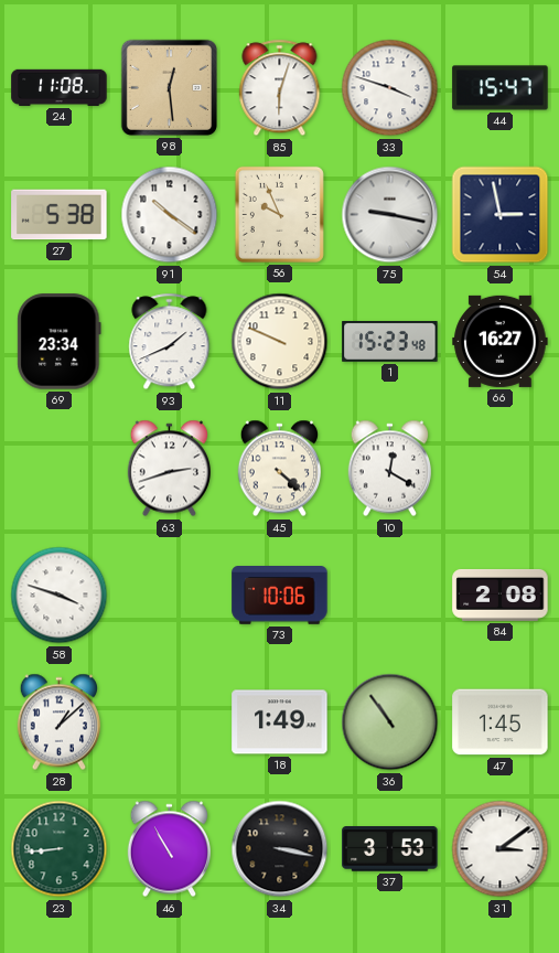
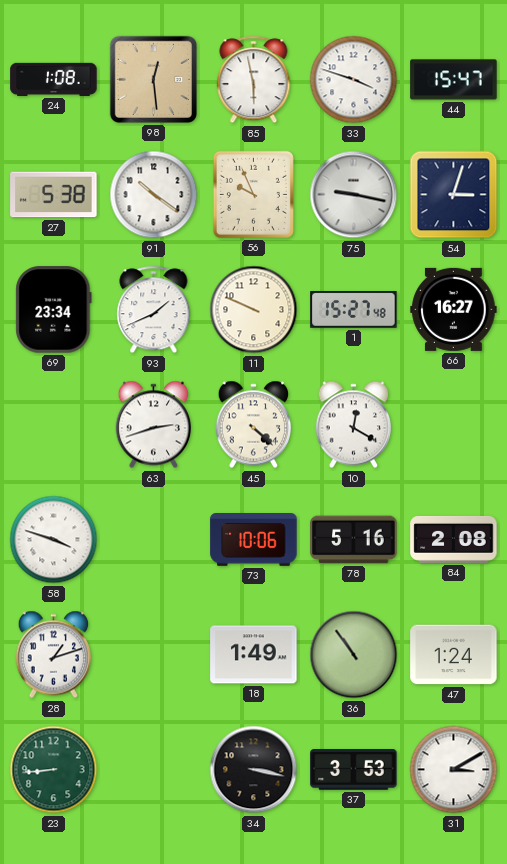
24: 11:08 -> 1:08 (54, 79)
85: 6:03 -> 5:58 (254, 80)
54: 2:58 -> 3:03 (454, 195)
1: 15:23 -> 15:27 (354, 310)
78: none -> 5:16 (354, 540)
28: 1:08 -> 1:12 (53, 655)
47: 1:45 -> 1:24 (454, 655)
46: 10:55 -> none (169, 849)
31: 3:09 -> 3:10 (454, 770)
